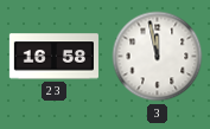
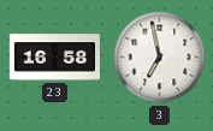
3: 11:58 -> 6:58 (160, 58)
